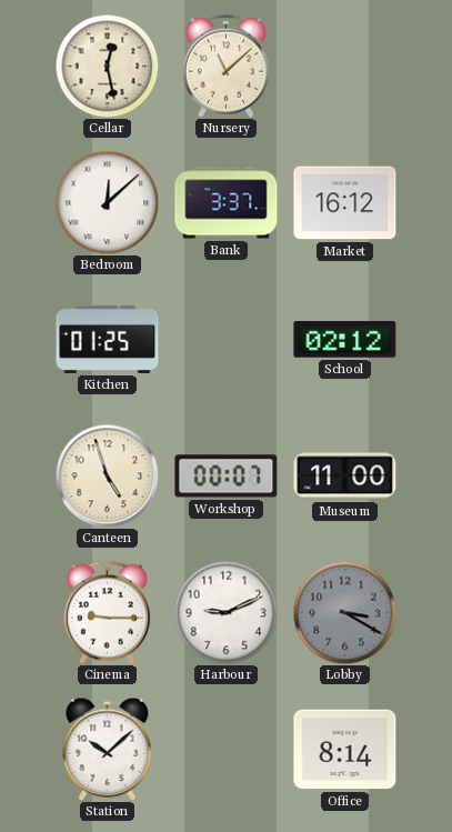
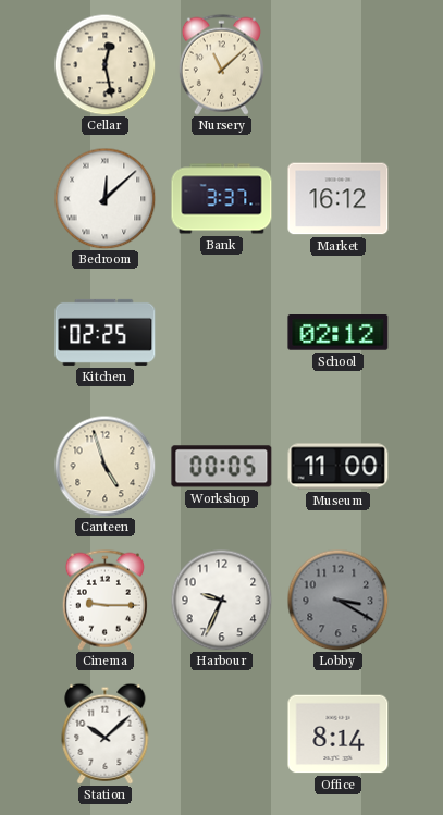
Kitchen: 01:25 -> 02:25 (106, 332)
Workshop: 00:07 -> 00:05 (222, 467)
Harbour: 9:11 -> 9:34 (221, 600)
